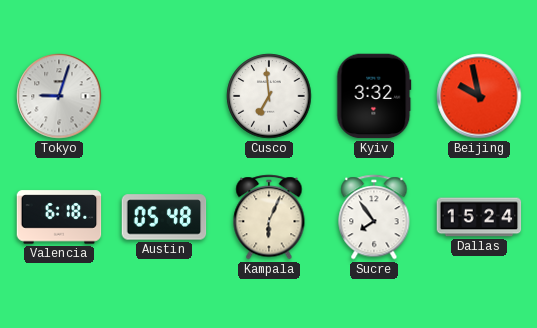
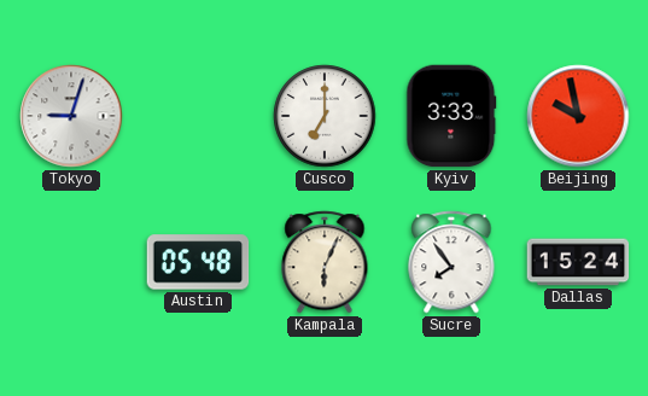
Cusco: 6:59 -> 7:00 (325, 116)
Kyiv: 3:32 -> 3:33 (451, 116)
Valencia: 6:18 -> none (59, 217)
